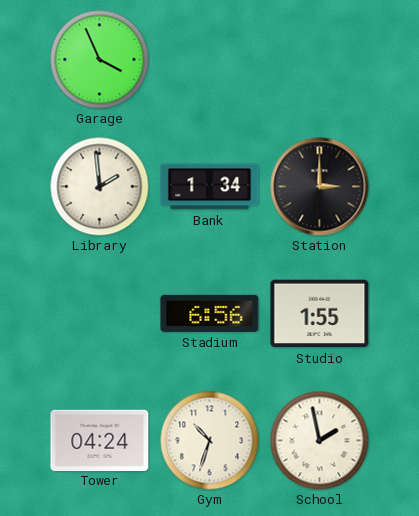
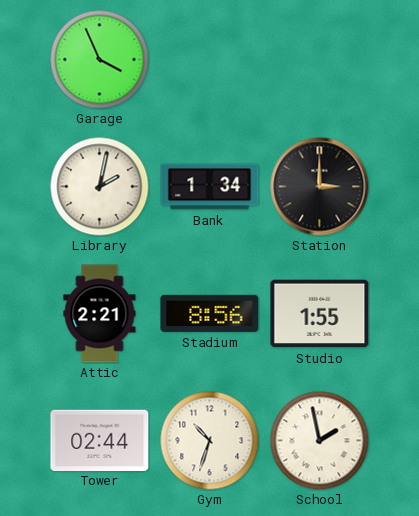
Library: 1:59 -> 2:02 (100, 187)
Attic: none -> 2:21 (100, 314)
Stadium: 6:56 -> 8:56 (210, 313)
Tower: 04:24 -> 02:44 (100, 440)
